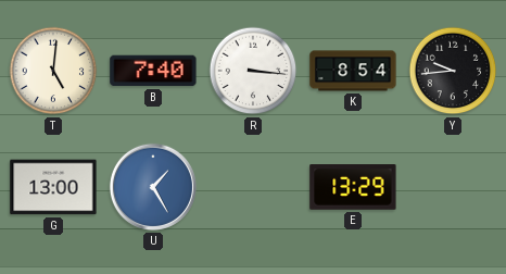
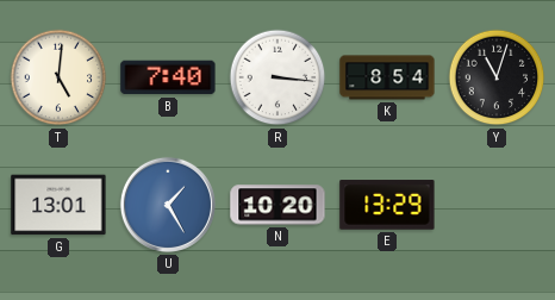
Y: 9:44 -> 11:03 (497, 77)
G: 13:00 -> 13:01 (58, 205)
N: none -> 10:20 (277, 205)
